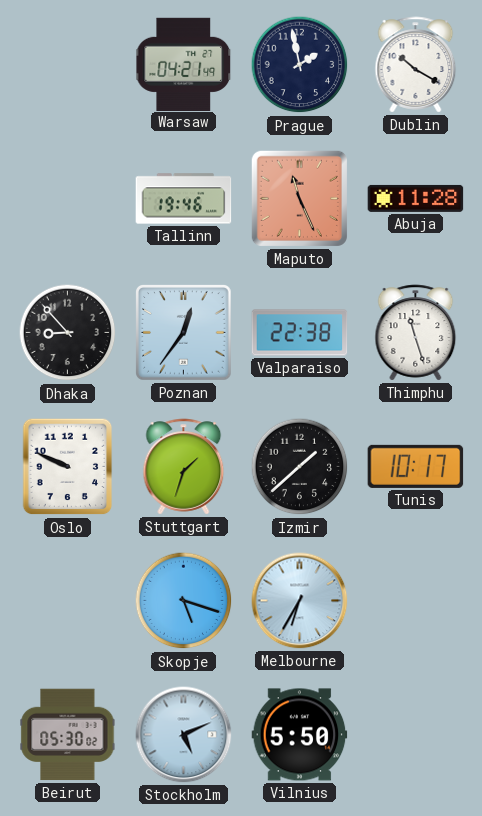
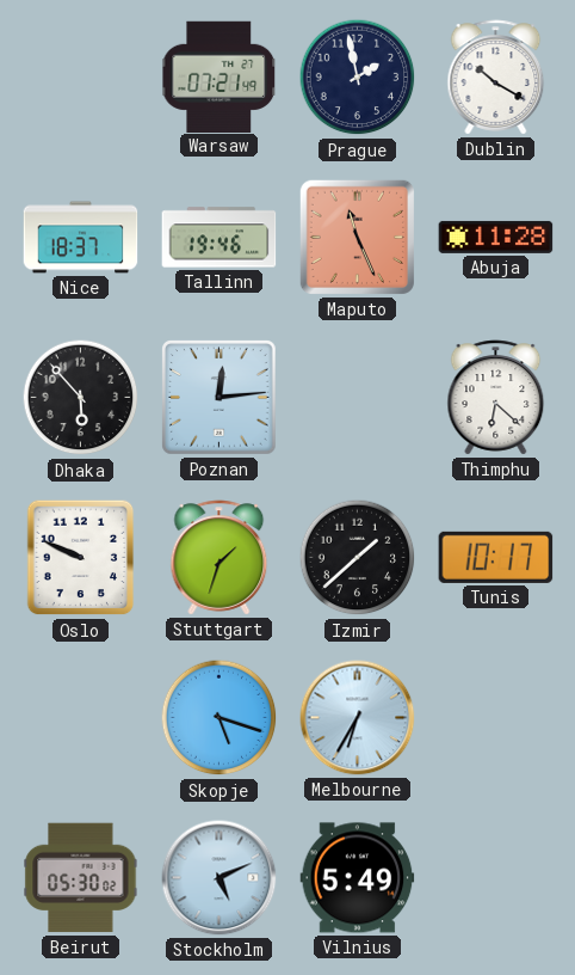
Warsaw: 04:21 -> 07:21 (220, 76)
Nice: none -> 18:37 (81, 238)
Dhaka: 8:53 -> 5:53 (81, 398)
Poznan: 12:36 -> 12:14 (220, 398)
Valparaiso: 22:38 -> none (300, 333)
Thimphu: 11:27 -> 6:22 (496, 398)
Vilnius: 5:50 -> 5:49 (358, 878)
